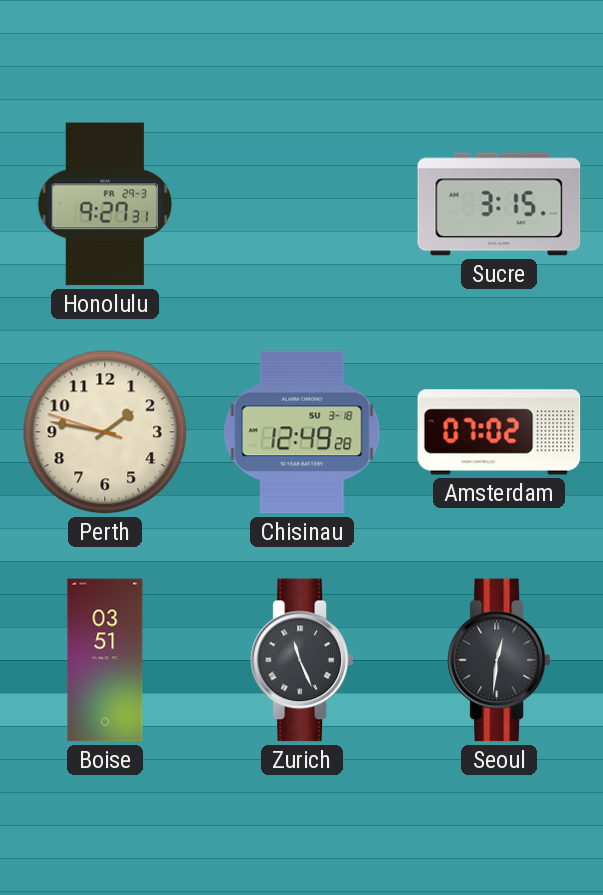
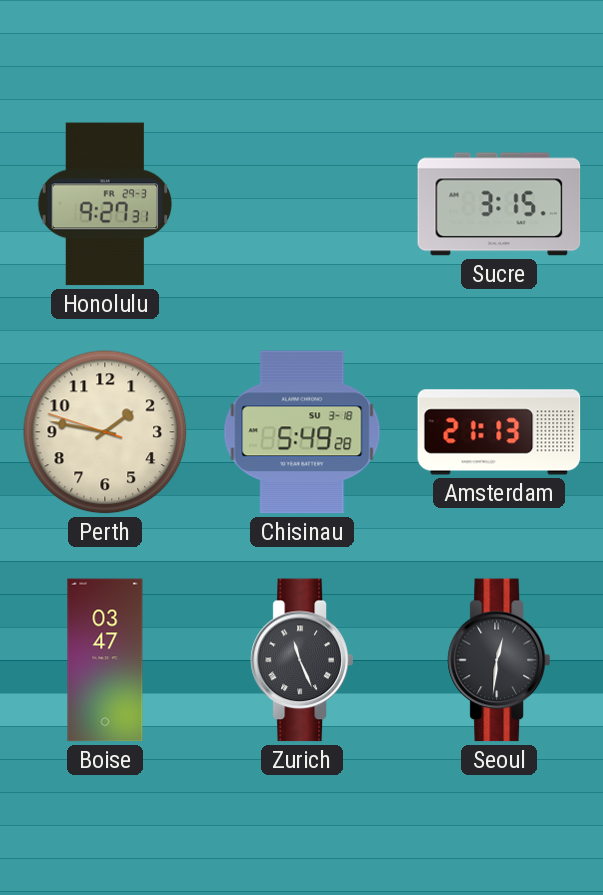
Chisinau: 12:49 -> 5:49 (302, 432)
Amsterdam: 07:02 -> 21:13 (499, 432)
Boise: 03:51 -> 03:47 (105, 660)
